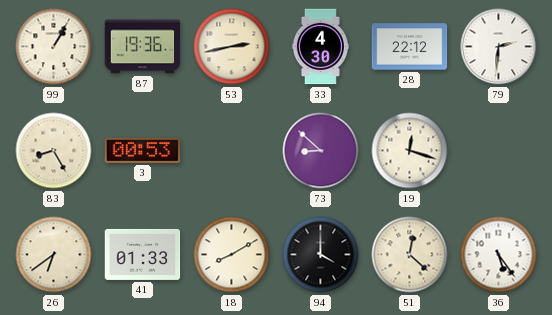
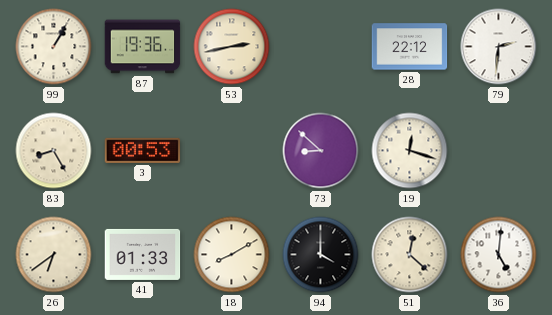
33: 4:30 -> none (320, 47)
36: 5:24 -> 5:01 (499, 255)
